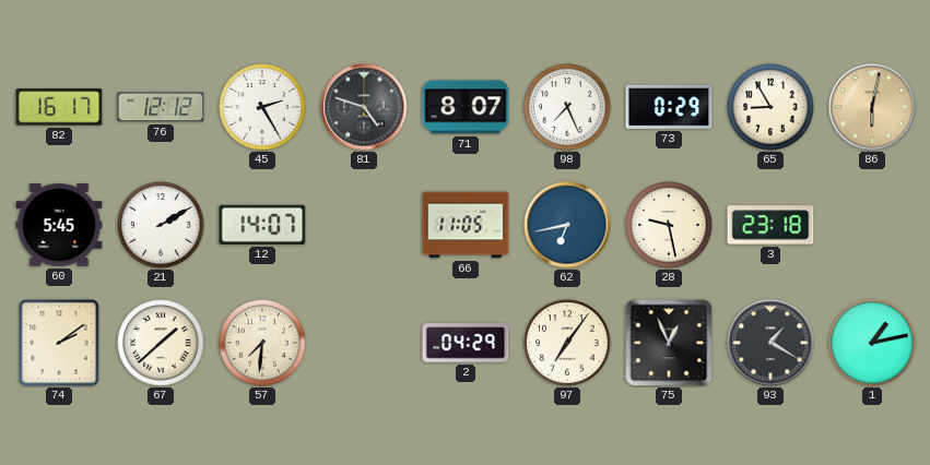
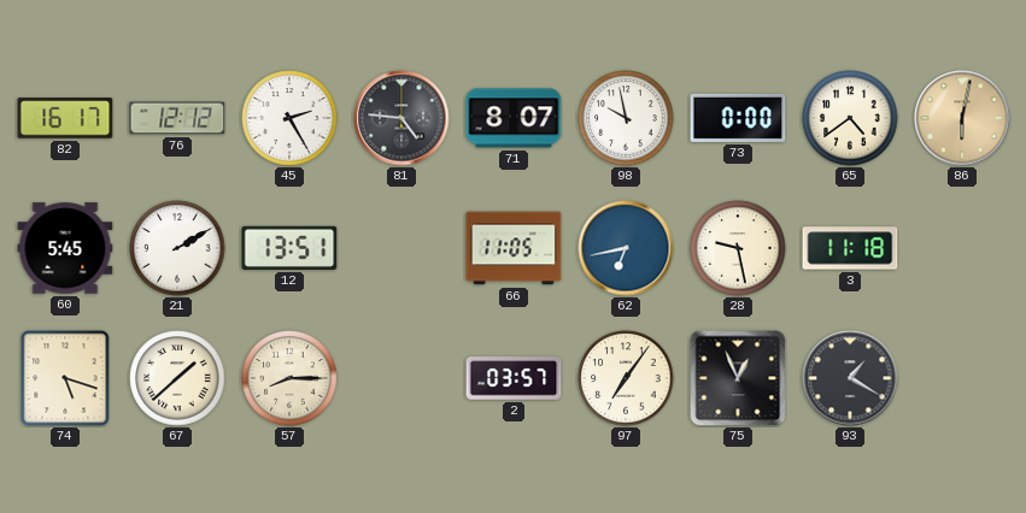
81: 4:48 -> 4:46 (401, 118)
98: 7:26 -> 9:58 (626, 118)
73: 0:29 -> 0:00 (738, 118)
65: 8:55 -> 4:39 (850, 118)
12: 14:07 -> 13:51 (289, 248)
3: 23:18 -> 11:18 (850, 248)
74: 2:09 -> 5:18 (65, 378)
57: 7:31 -> 8:15 (289, 378)
2: 04:29 -> 03:57 (514, 378)
1: 1:13 -> none (872, 343)
